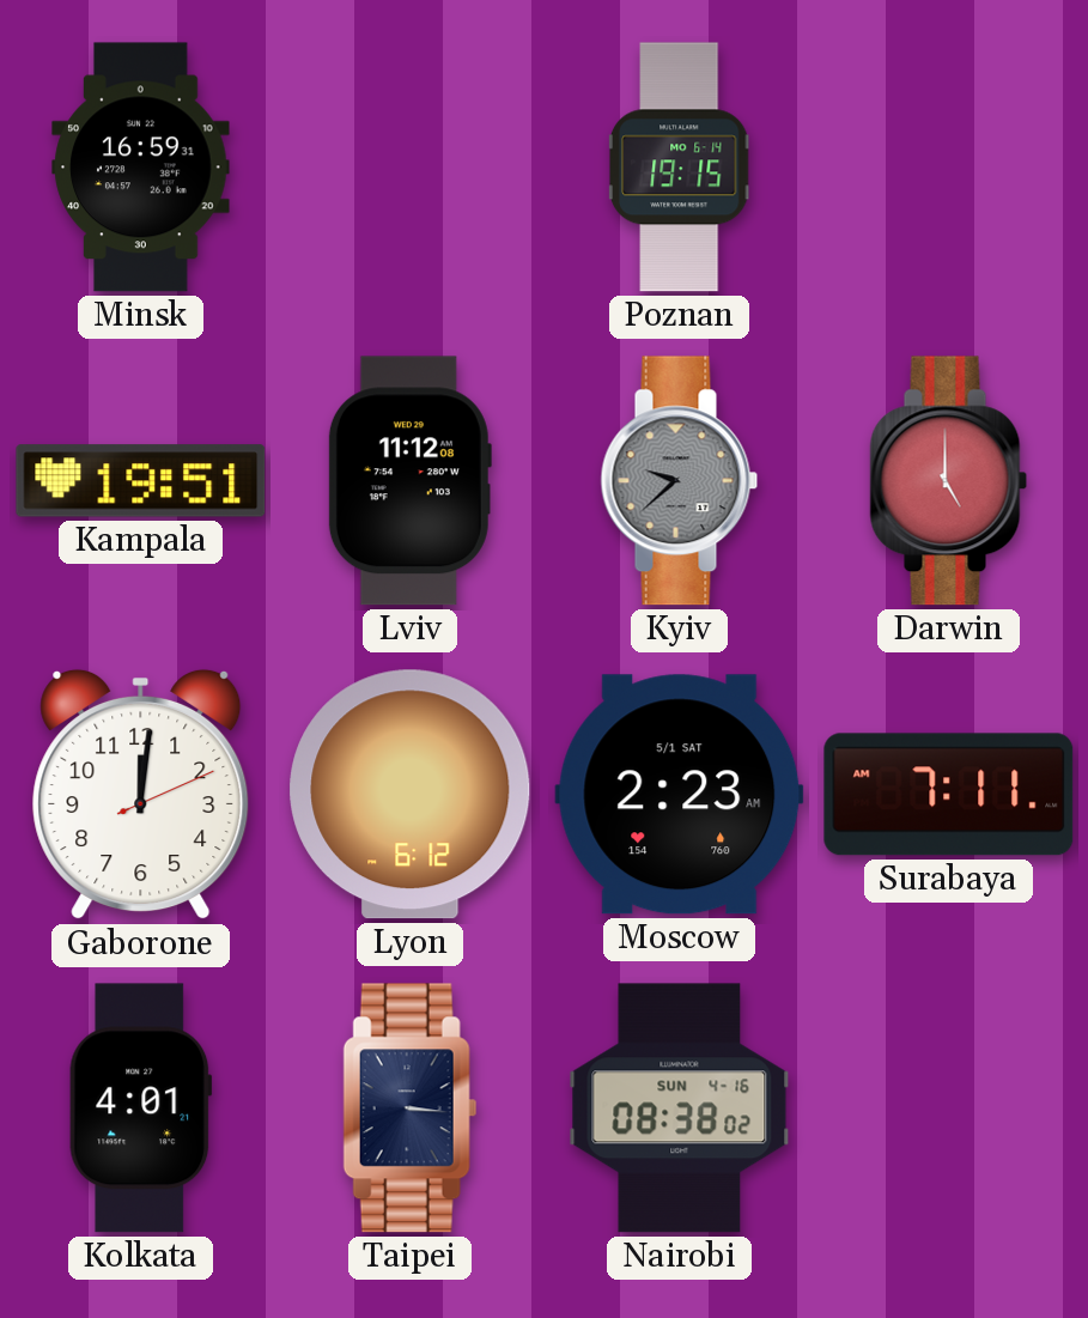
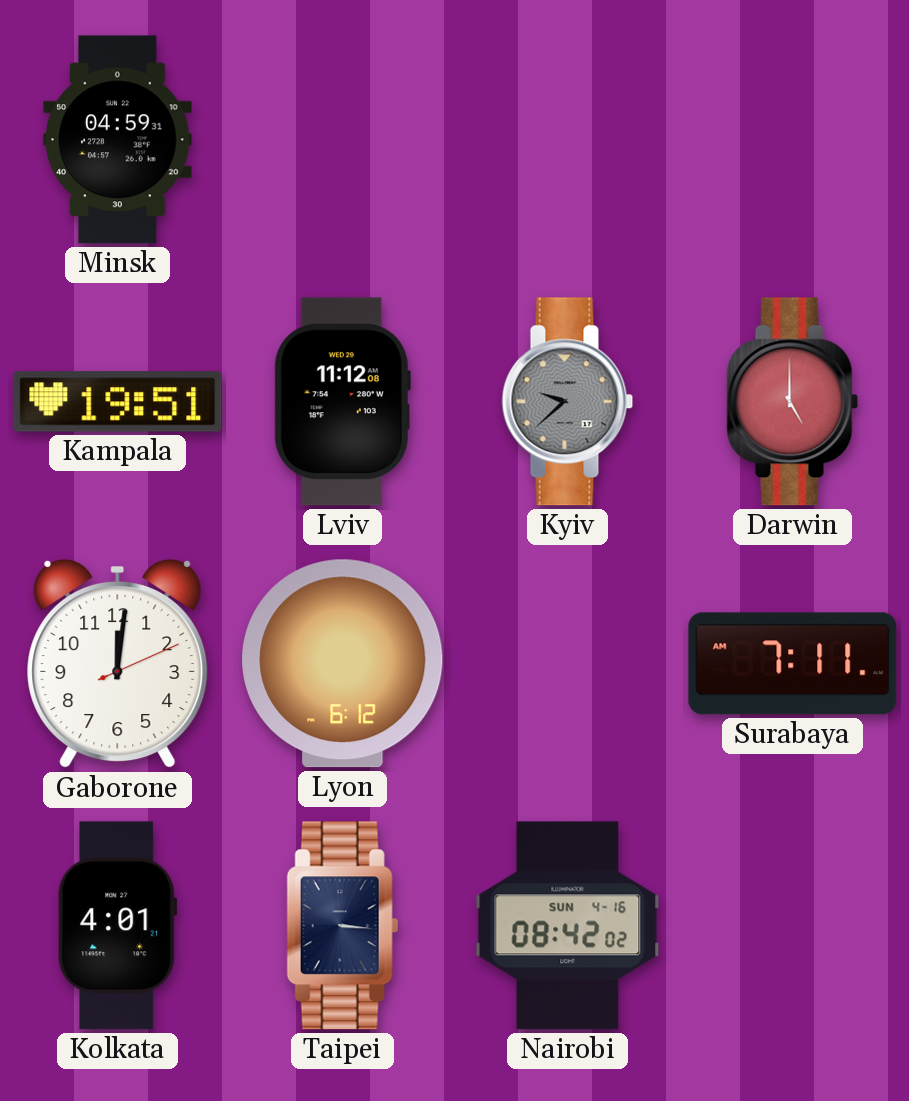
Minsk: 16:59 -> 04:59 (118, 140)
Poznan: 19:15 -> none (680, 168)
Moscow: 2:23 -> none (680, 795)
Nairobi: 08:38 -> 08:42 (568, 926)
